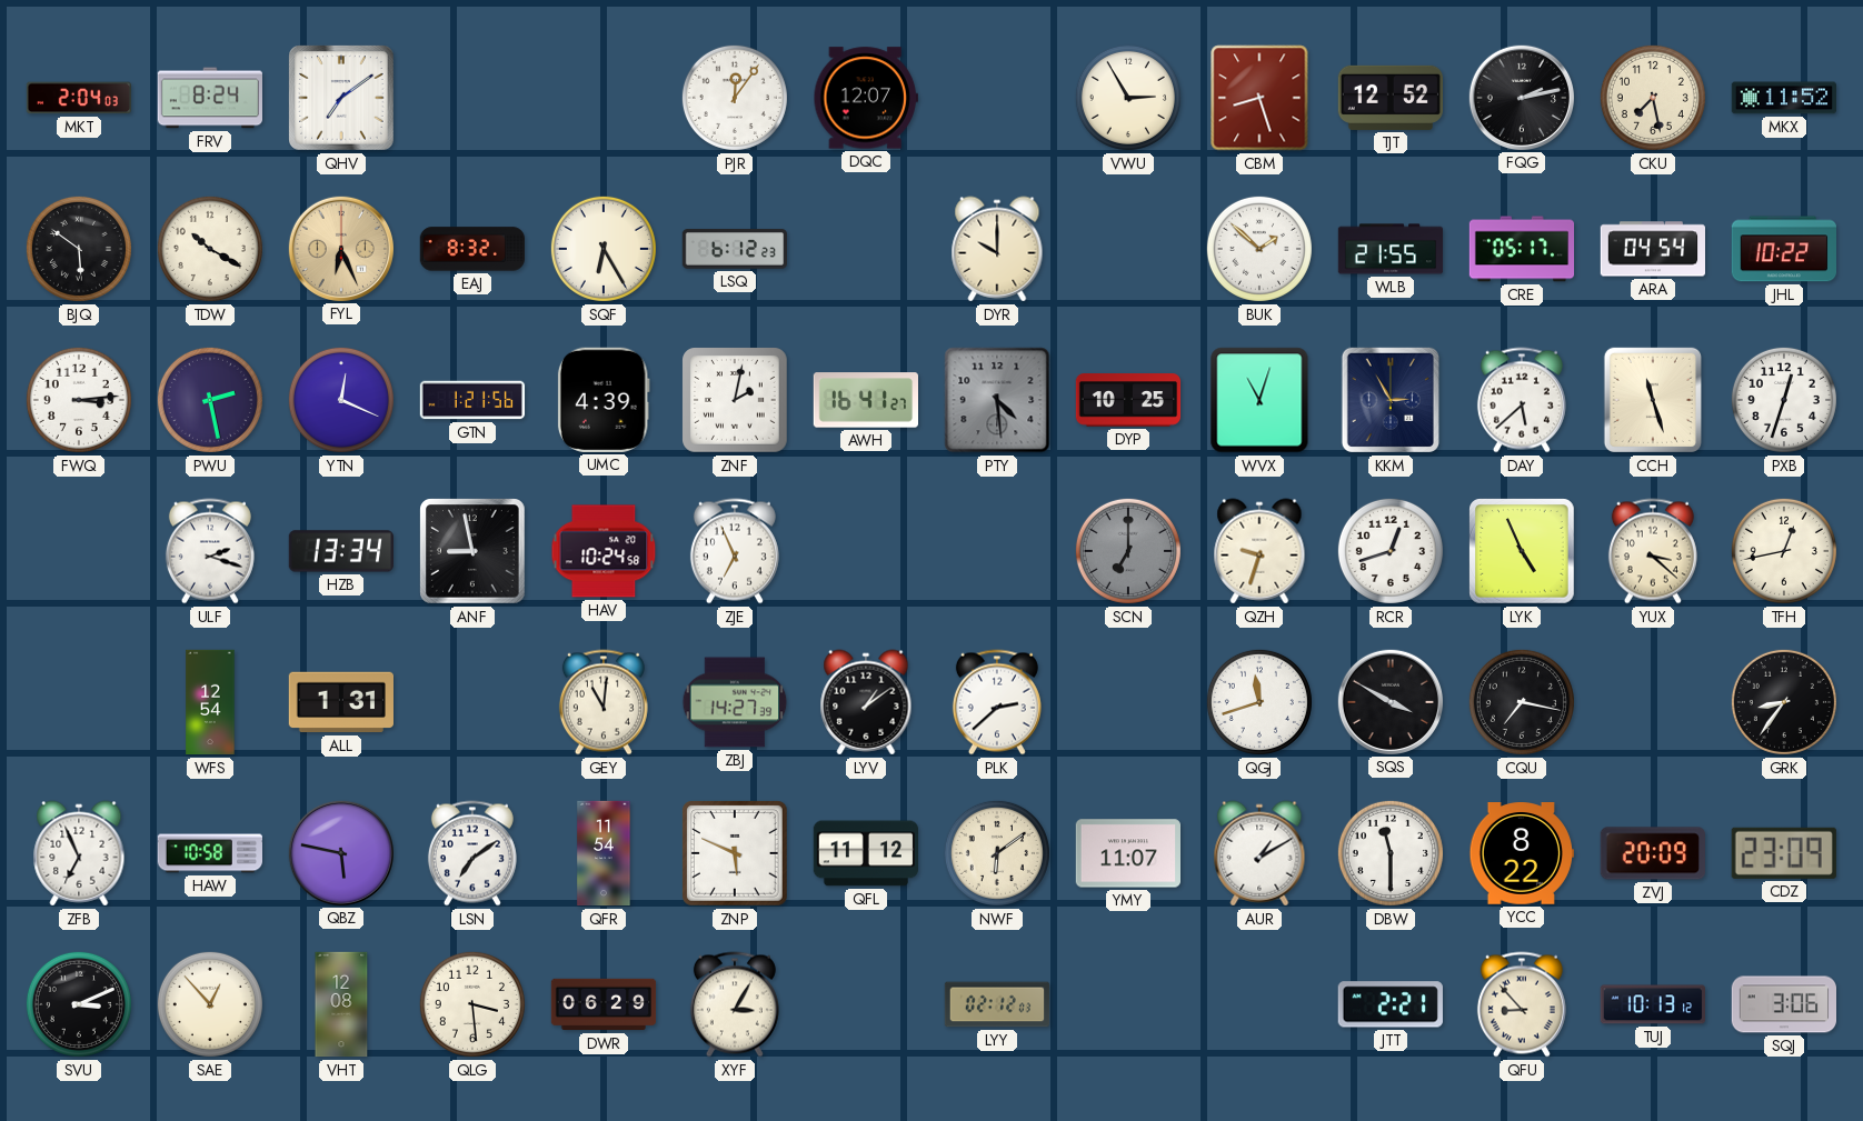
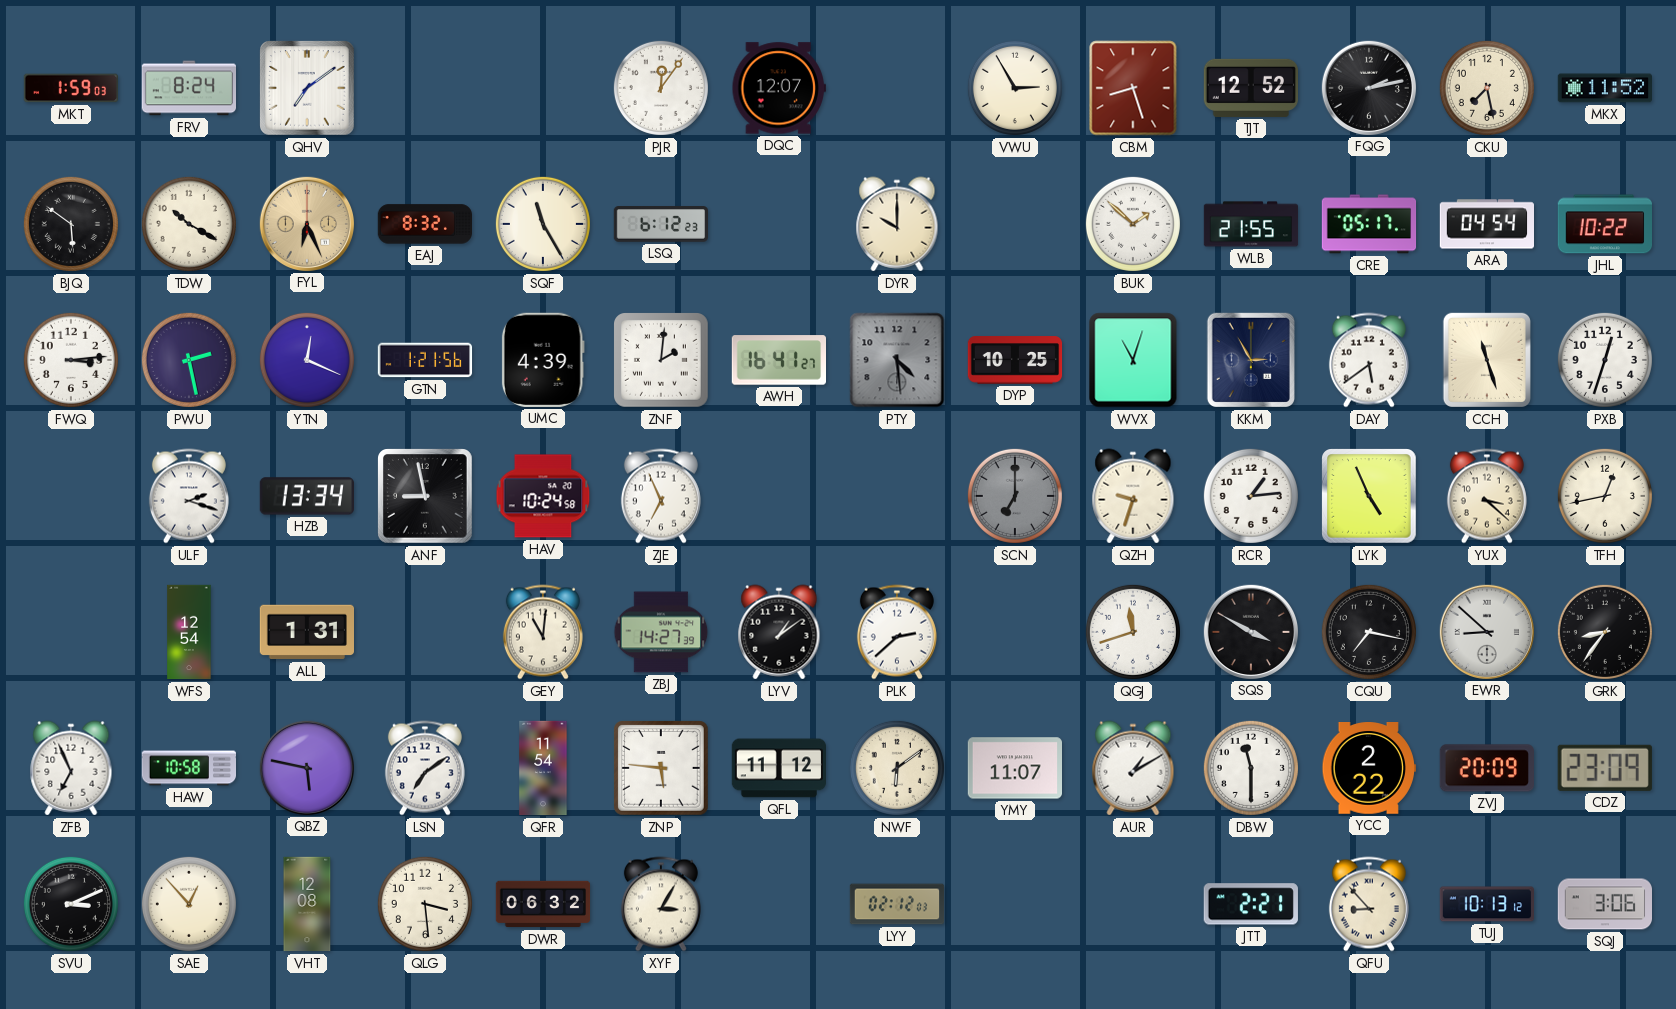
MKT: 2:04 -> 1:59 (70, 88)
SQF: 6:25 -> 11:25 (543, 224)
ZNF: 2:02 -> 2:01 (662, 361)
DAY: 5:38 -> 5:39 (1369, 360)
RCR: 12:42 -> 1:14 (1251, 496)
EWR: none -> 8:52 (1486, 631)
ZNP: 5:49 -> 5:46 (661, 768)
YCC: 8:22 -> 2:22 (1368, 769)
DWR: 06:29 -> 06:32 (543, 904)
